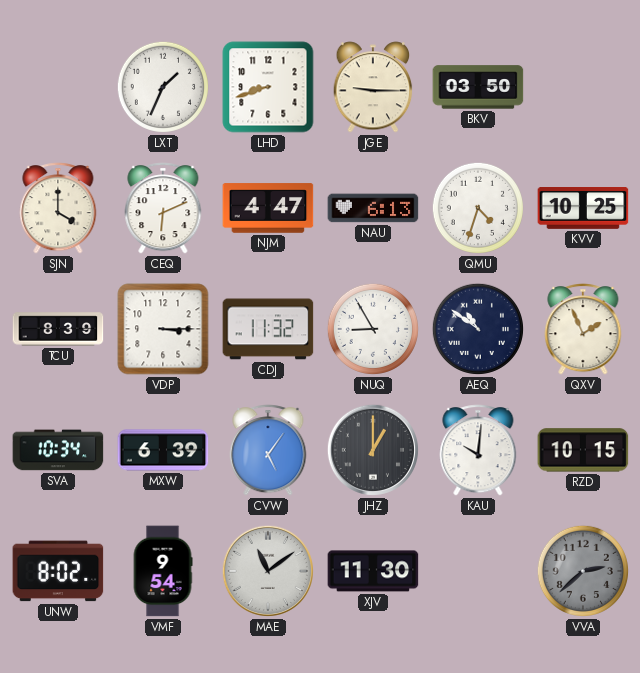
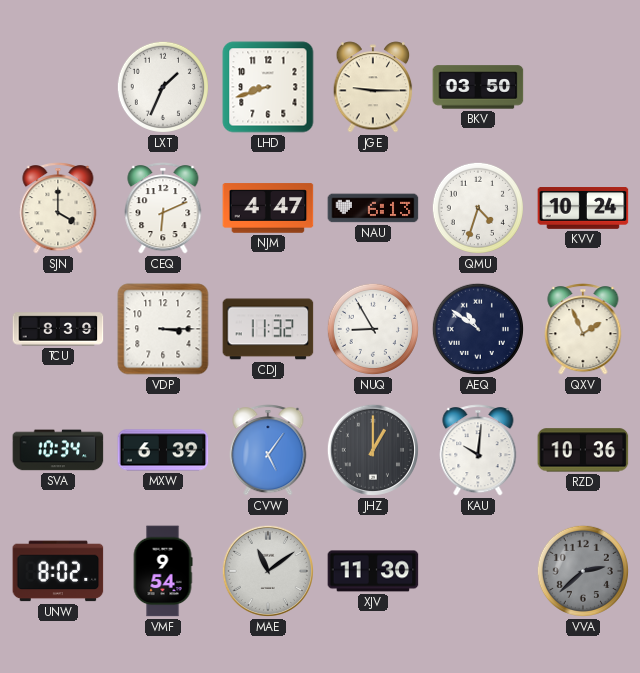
KVV: 10:25 -> 10:24 (583, 209)
RZD: 10:15 -> 10:36 (583, 450)
